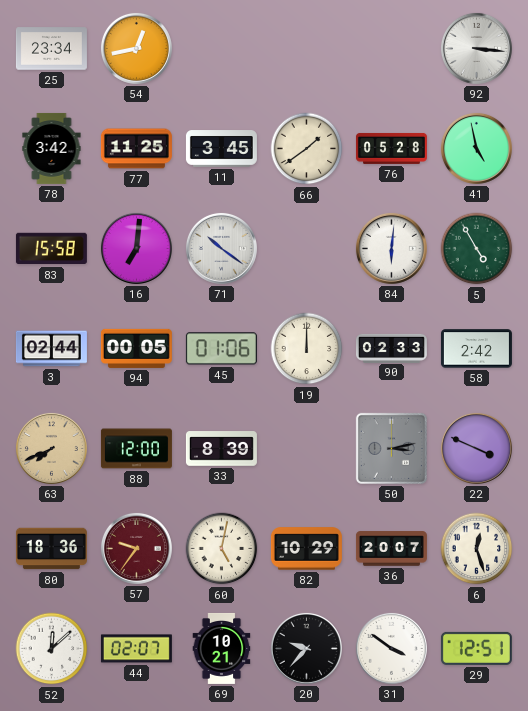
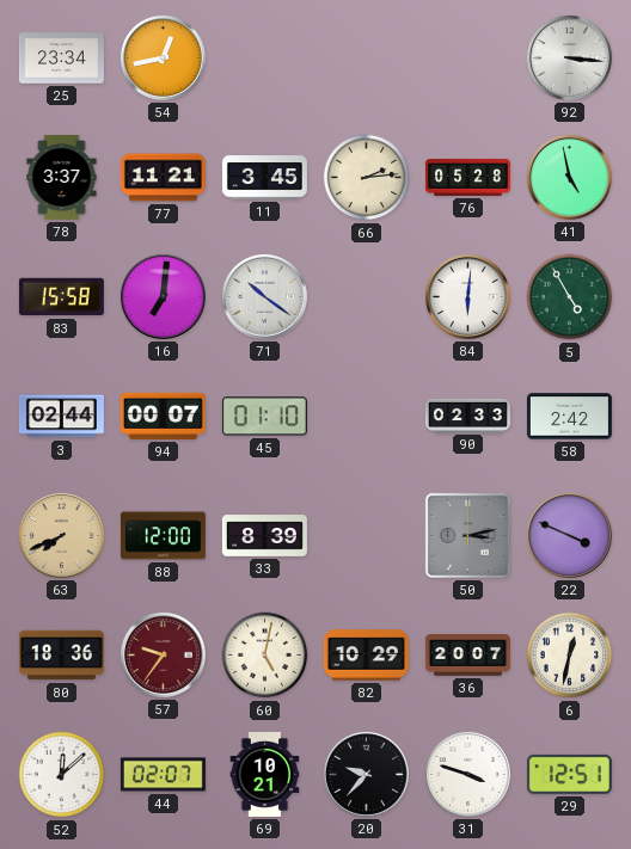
78: 3:42 -> 3:37 (62, 177)
77: 11:25 -> 11:21 (163, 178)
66: 1:39 -> 2:14 (367, 178)
94: 00:05 -> 00:07 (163, 416)
45: 01:06 -> 01:10 (264, 417)
19: 12:00 -> none (307, 349)
6: 12:27 -> 12:32 (570, 656)
31: 3:51 -> 3:48 (467, 774)
